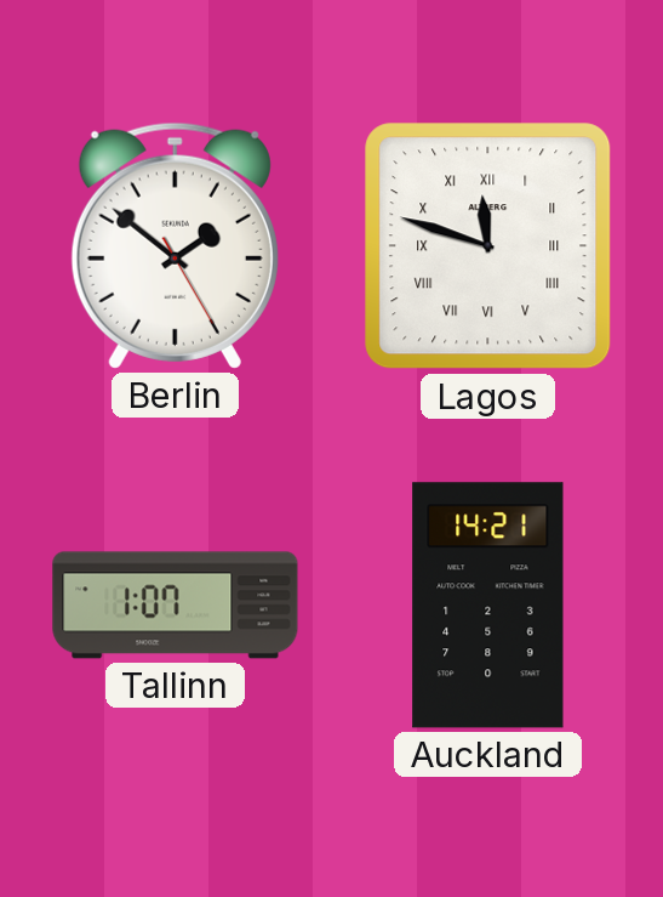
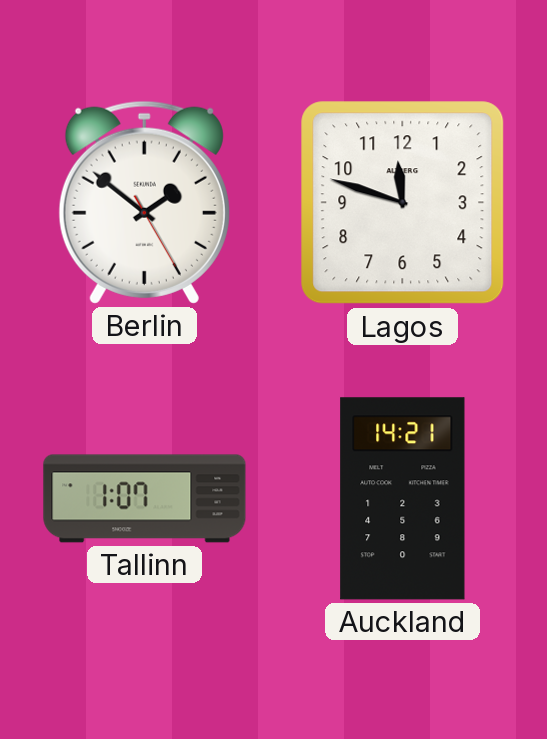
Lagos numerals: Roman -> Arabic (403, 203)
